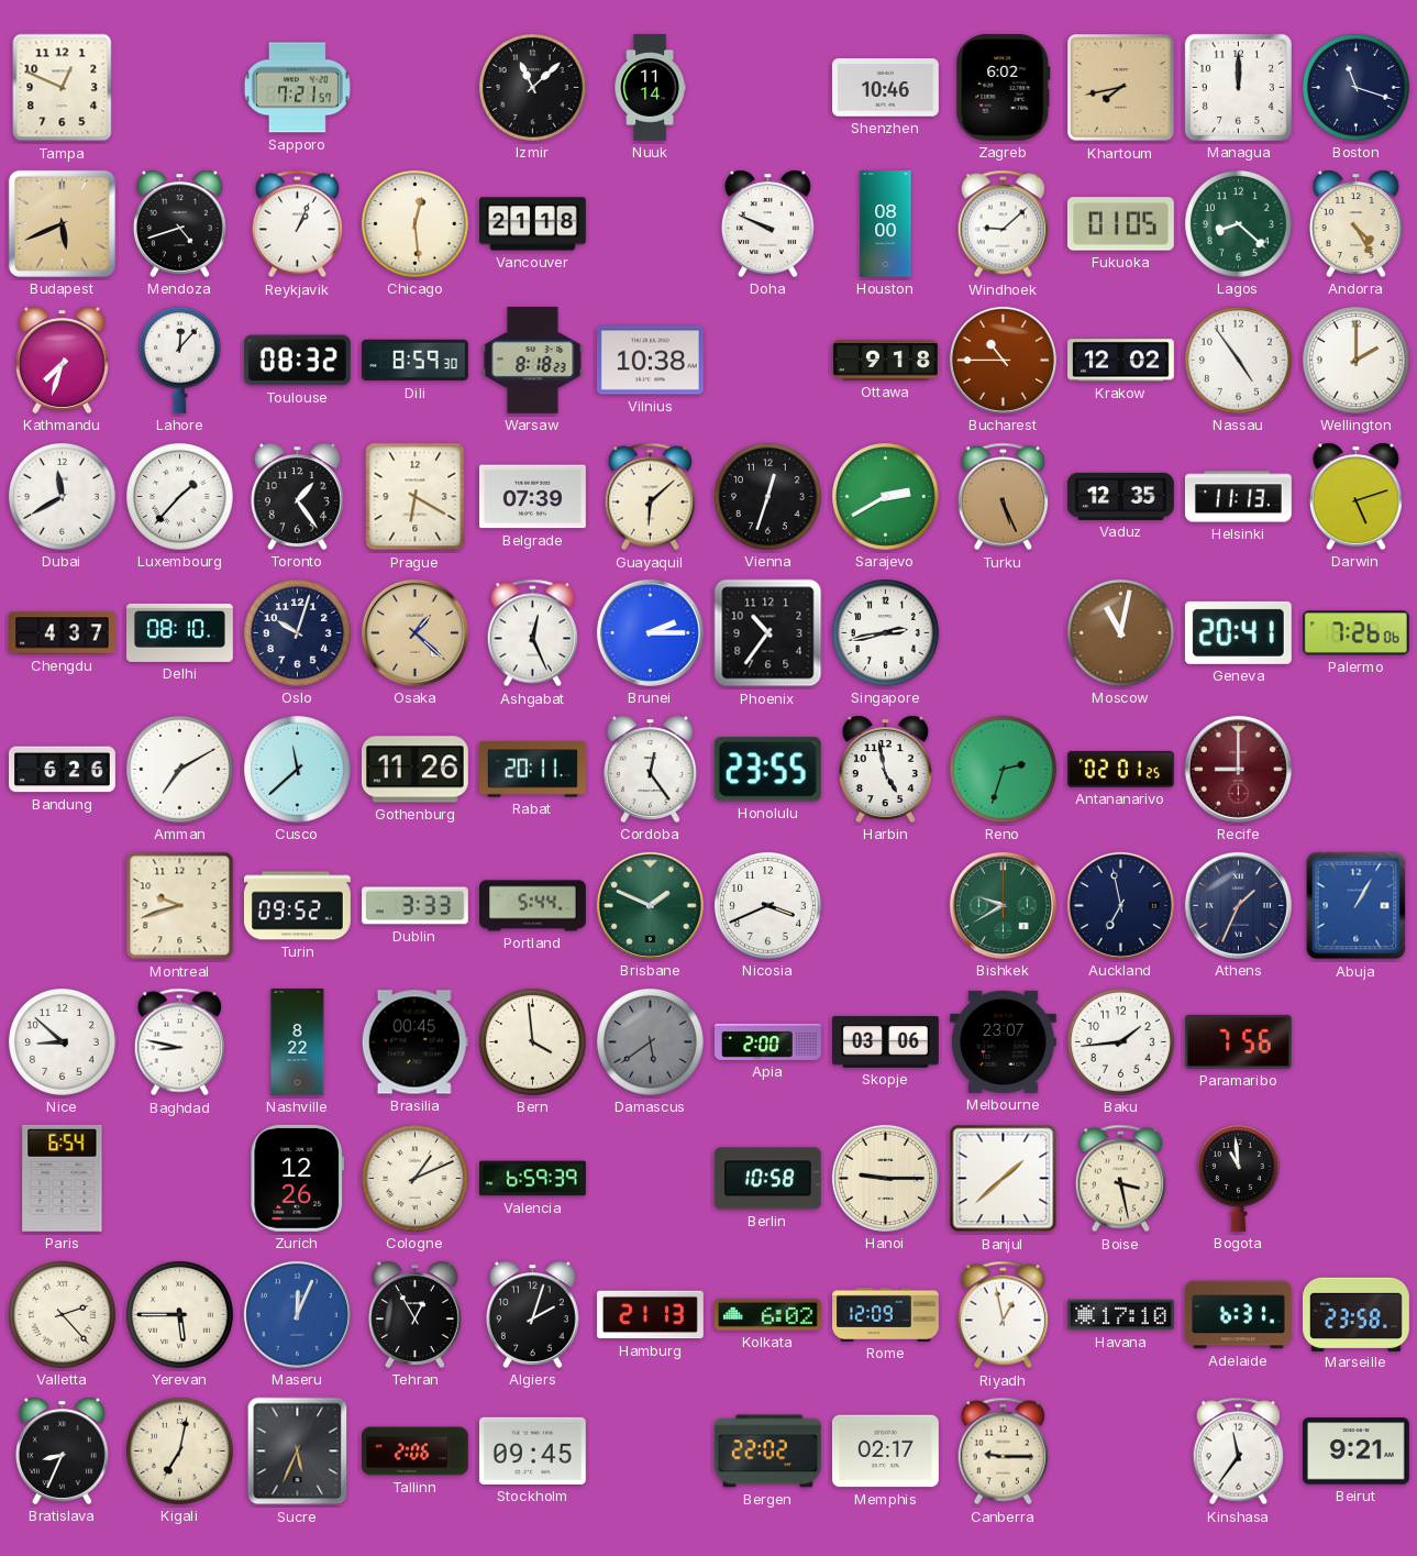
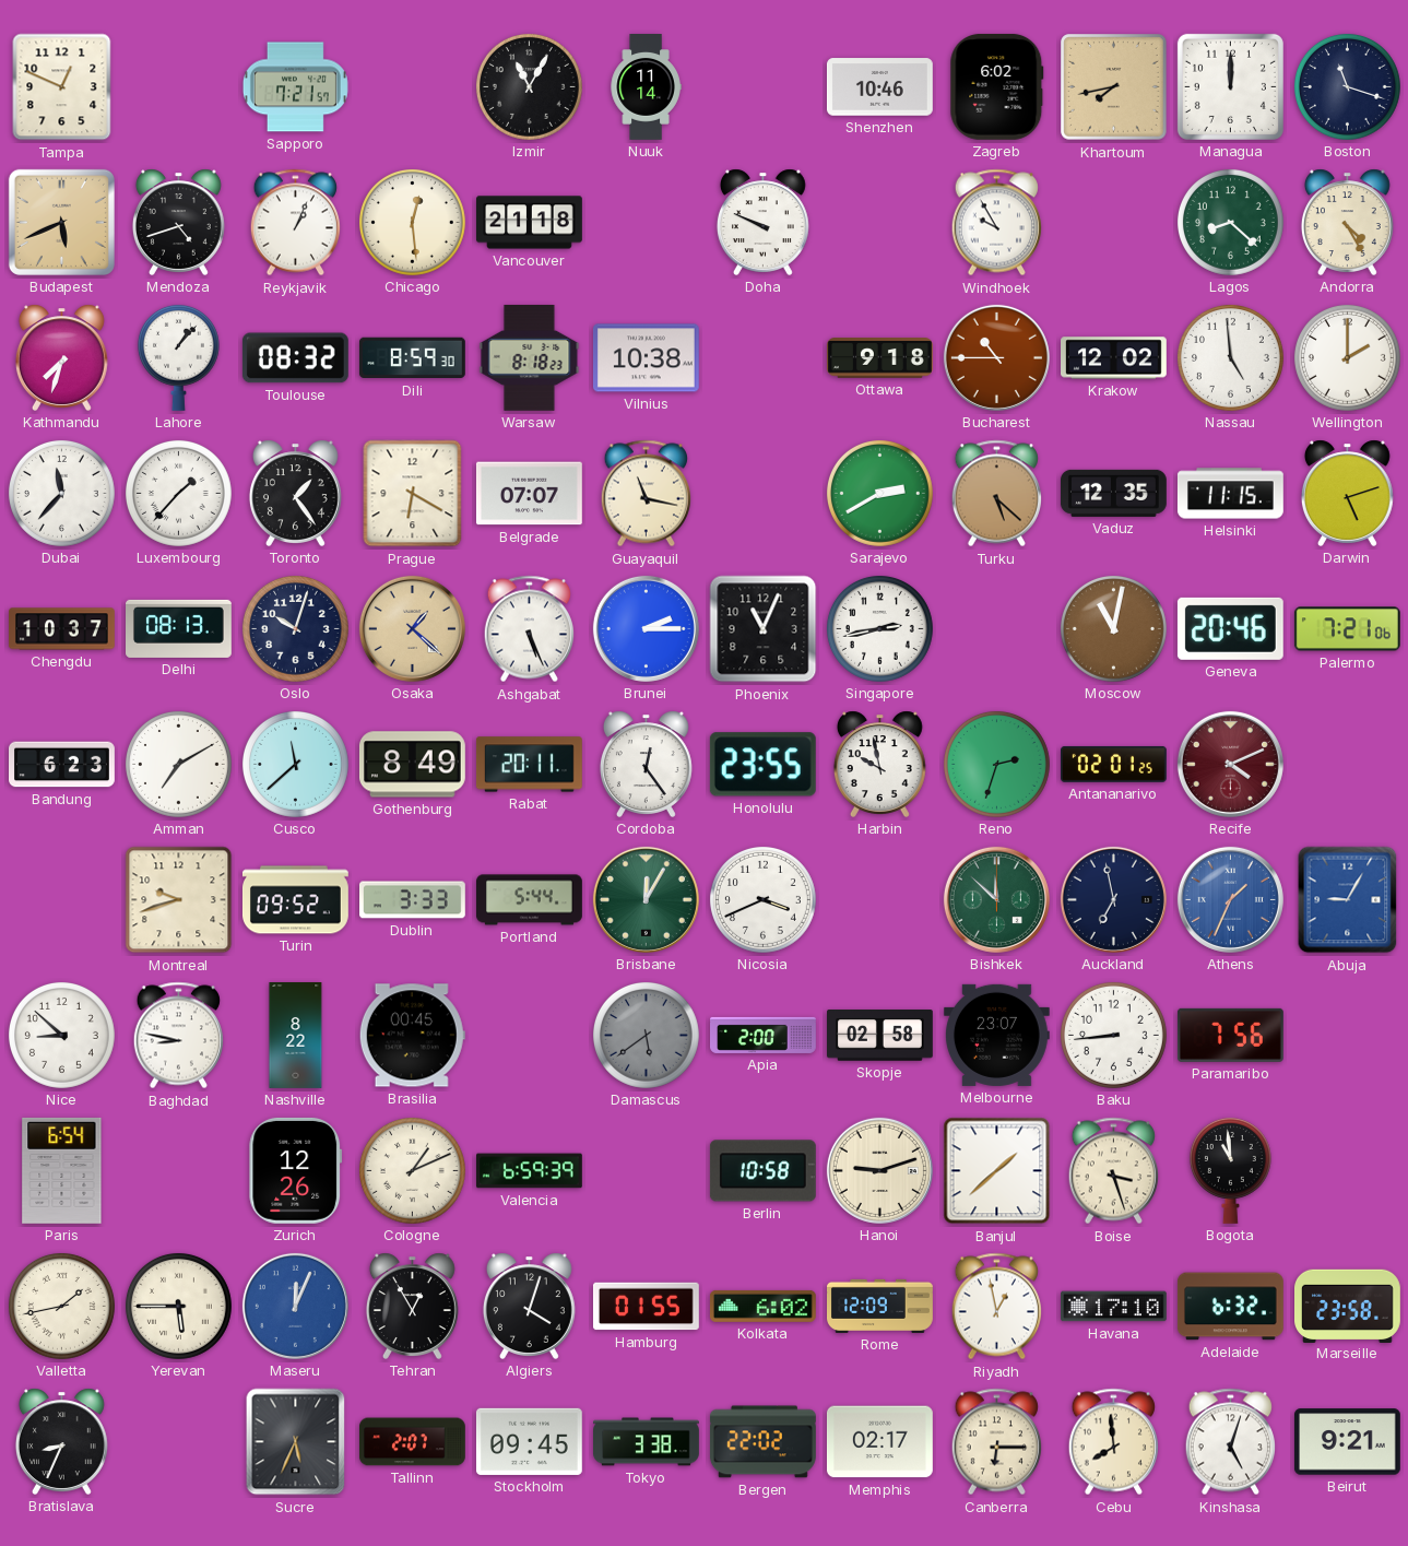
Izmir: 11:08 -> 11:05 (529, 86)
Houston: 08:00 -> none (886, 224)
Windhoek: 9:08 -> 9:55 (996, 223)
Fukuoka: 01:05 -> none (1120, 224)
Lahore: 12:07 -> 1:07 (178, 357)
Nassau: 4:54 -> 4:59 (1230, 357)
Dubai: 11:40 -> 11:37 (61, 493)
Belgrade: 07:39 -> 07:07 (529, 494)
Guayaquil: 6:08 -> 11:17 (646, 494)
Vienna: 12:33 -> none (767, 496)
Turku: 5:26 -> 5:22 (996, 494)
Helsinki: 11:13 -> 11:15 (1230, 494)
Chengdu: 4:37 -> 10:37 (62, 629)
Delhi: 08:10 -> 08:13 (179, 628)
Ashgabat: 12:26 -> 5:26 (529, 629)
Phoenix: 10:36 -> 11:04 (764, 629)
Geneva: 20:41 -> 20:46 (1230, 628)
Palermo: 7:26 -> 7:21 (1347, 629)
Bandung: 6:26 -> 6:23 (62, 765)
Gothenburg: 11:26 -> 8:49 (412, 765)
Harbin: 4:58 -> 9:58 (879, 764)
Recife: 9:00 -> 4:11 (1230, 764)
Brisbane: 1:49 -> 12:05 (646, 899)
Bishkek: 9:40 -> 11:52 (996, 899)
Athens dial: navy -> blue (1230, 899)
Abuja: 1:05 -> 9:05 (1348, 900)
Bern: 3:59 -> none (532, 1041)
Skopje: 03:06 -> 02:58 (880, 1036)
Baku: 1:44 -> 8:44 (1113, 1035)
Hanoi: 9:15 -> 9:12 (879, 1170)
Boise: 3:28 -> 3:27 (1113, 1171)
Valletta: 2:23 -> 1:43 (61, 1306)
Algiers: 2:03 -> 4:03 (529, 1306)
Hamburg: 21:13 -> 01:55 (646, 1307)
Adelaide: 6:31 -> 6:32 (1230, 1307)
Kigali: 7:02 -> none (179, 1450)
Tallinn: 2:06 -> 2:07 (413, 1442)
Tokyo: none -> 3:38 (647, 1442)
Canberra: 9:15 -> 6:15 (996, 1442)
Cebu: none -> 7:59 (1113, 1442)
Kinshasa: 11:36 -> 5:03 (1230, 1442)
